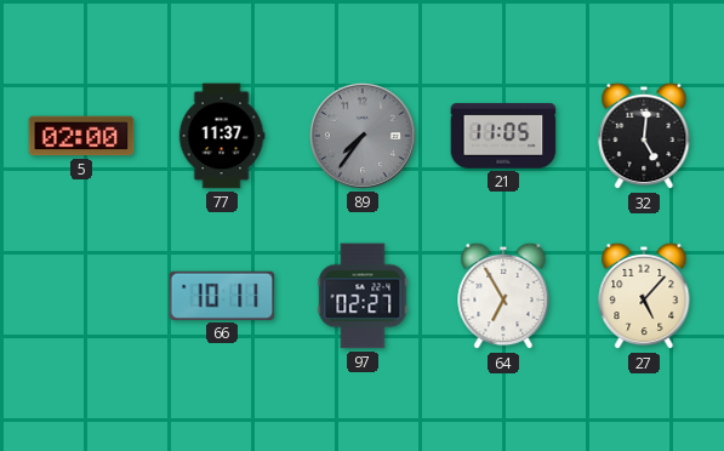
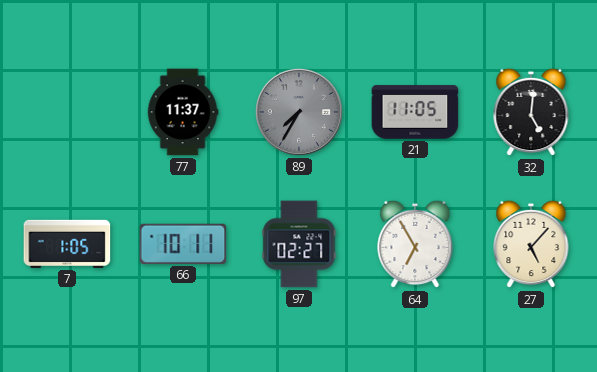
5: 02:00 -> none (81, 136)
89: 7:36 -> 7:35 (299, 112)
7: none -> 1:05 (67, 244)
